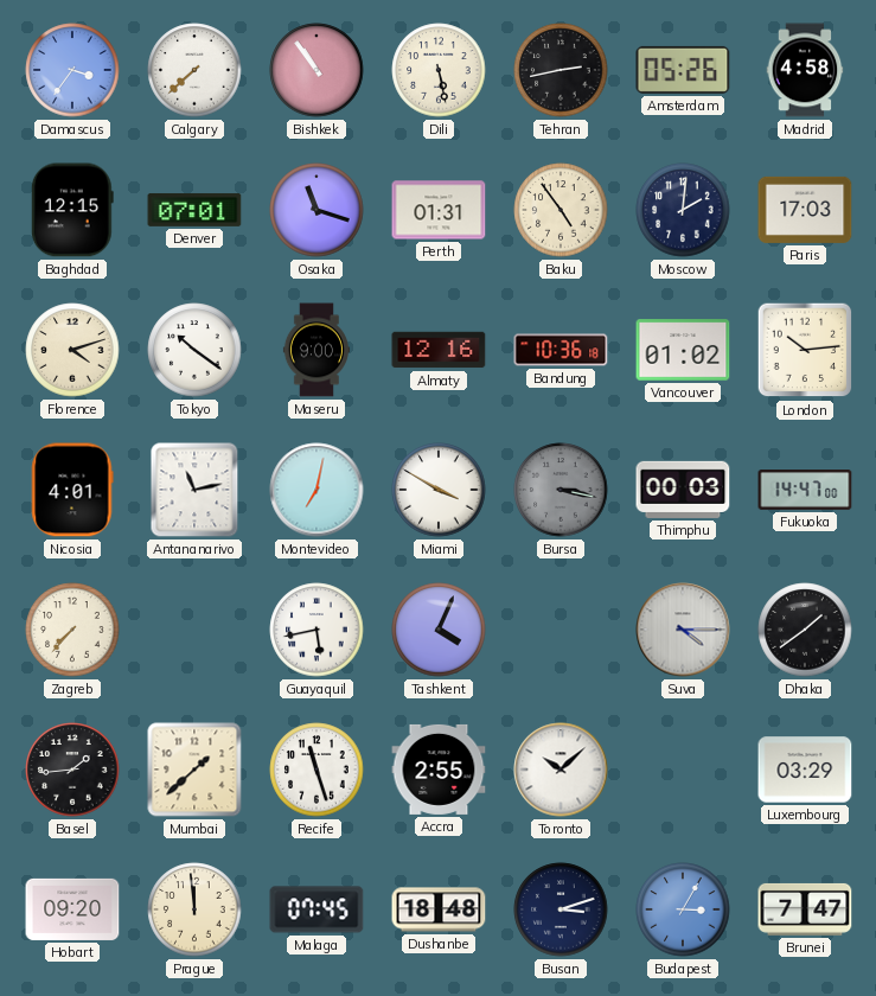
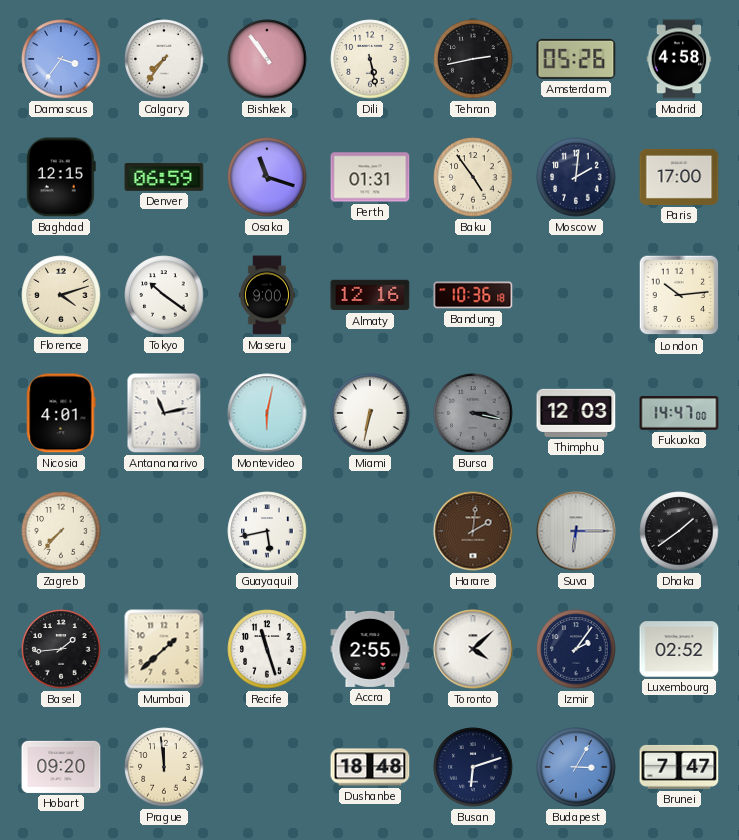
Calgary: 7:38 -> 7:36 (164, 59)
Denver: 07:01 -> 06:59 (164, 177)
Paris: 17:03 -> 17:00 (679, 177)
Vancouver: 01:02 -> none (683, 350)
Montevideo: 7:02 -> 6:02 (267, 413)
Miami: 3:50 -> 6:32 (370, 413)
Thimphu: 00:03 -> 12:03 (576, 413)
Tashkent: 4:04 -> none (439, 630)
Harare: none -> 2:01 (473, 531)
Suva: 4:15 -> 6:15 (576, 531)
Toronto: 10:08 -> 4:08 (473, 649)
Izmir: none -> 2:06 (576, 649)
Luxembourg: 03:29 -> 02:52 (679, 649)
Malaga: 07:45 -> none (316, 909)
Busan: 3:12 -> 6:12 (473, 767)
